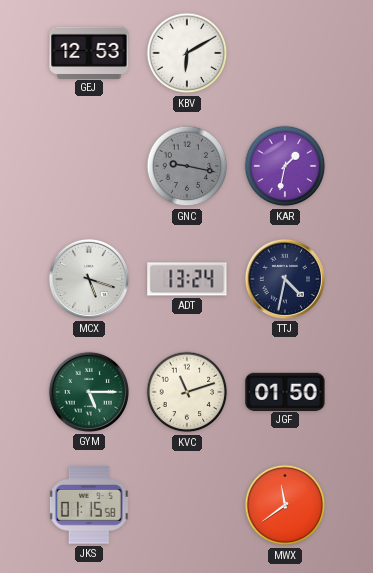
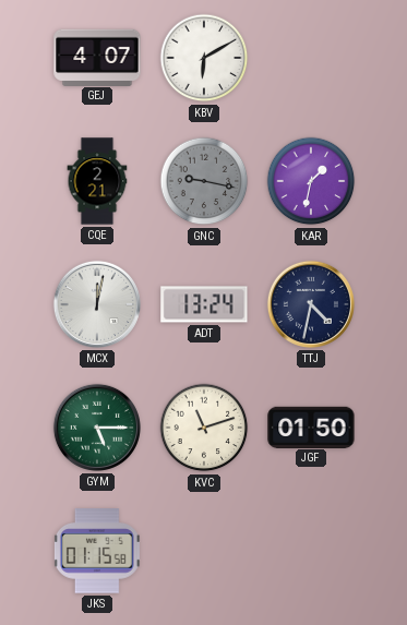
GEJ: 12:53 -> 4:07 (97, 57)
CQE: none -> 2:21 (97, 181)
MCX: 5:18 -> 12:02 (97, 304)
MWX: 11:39 -> none (285, 505)
